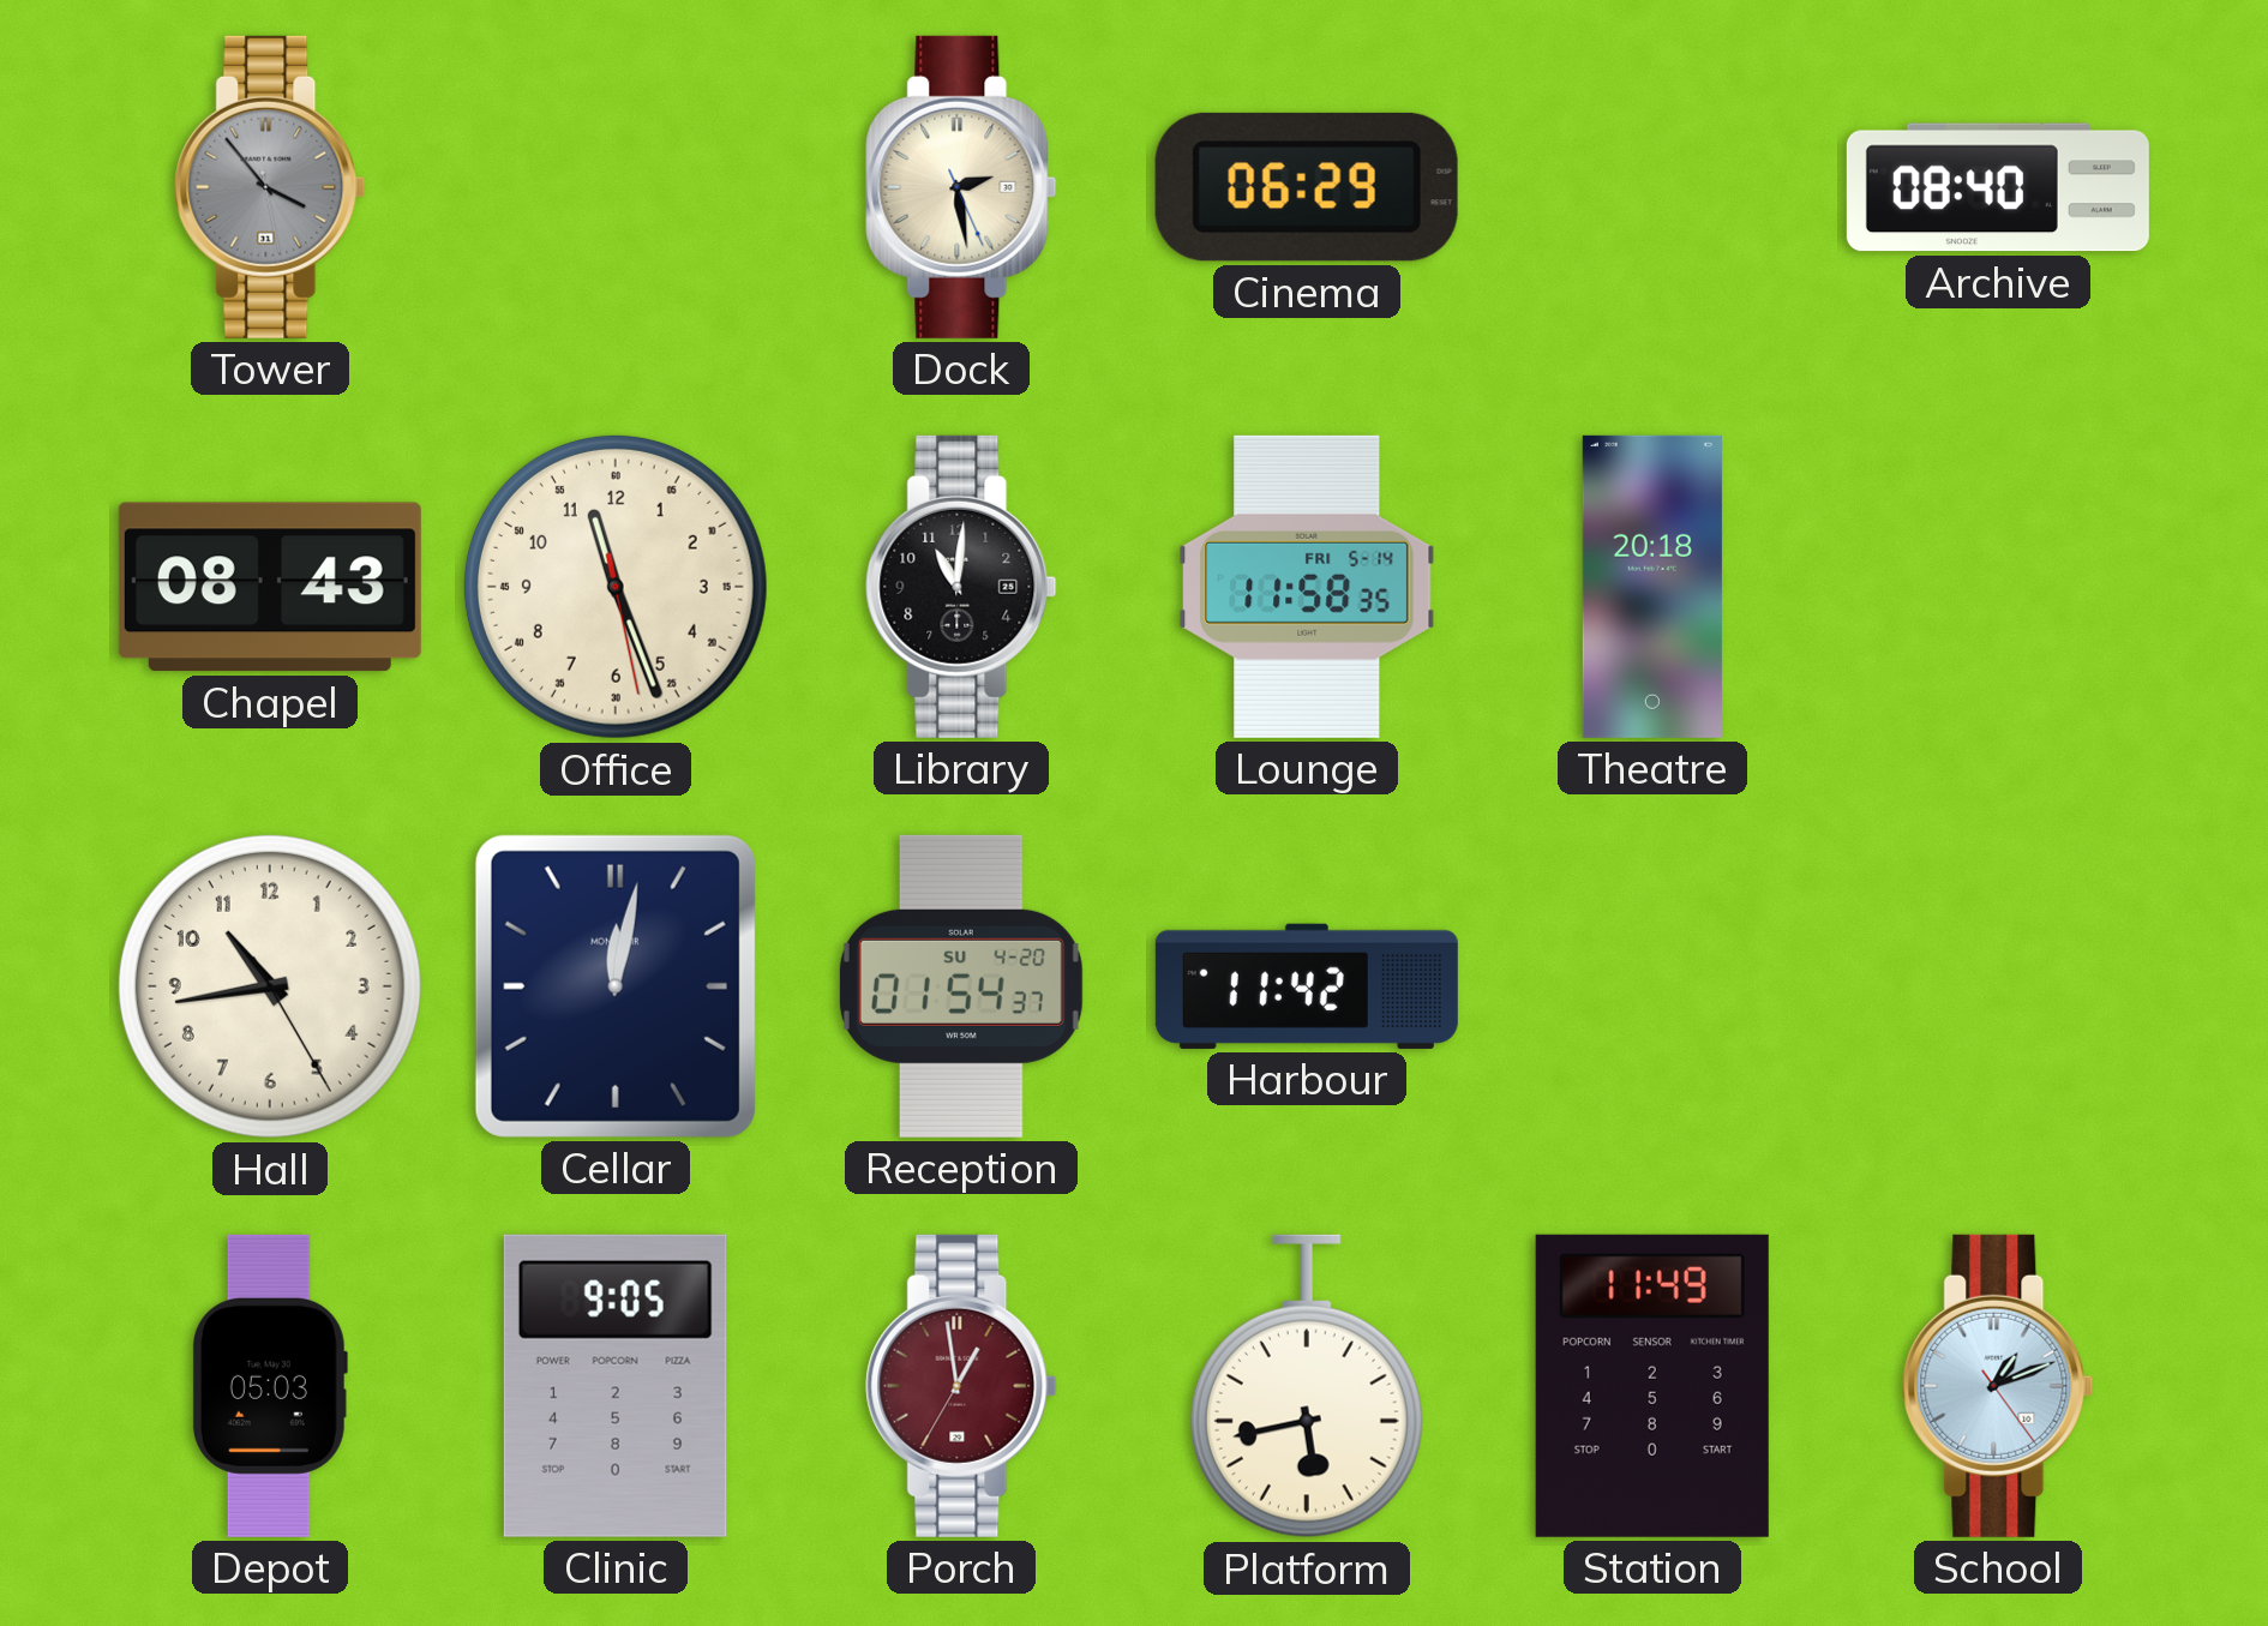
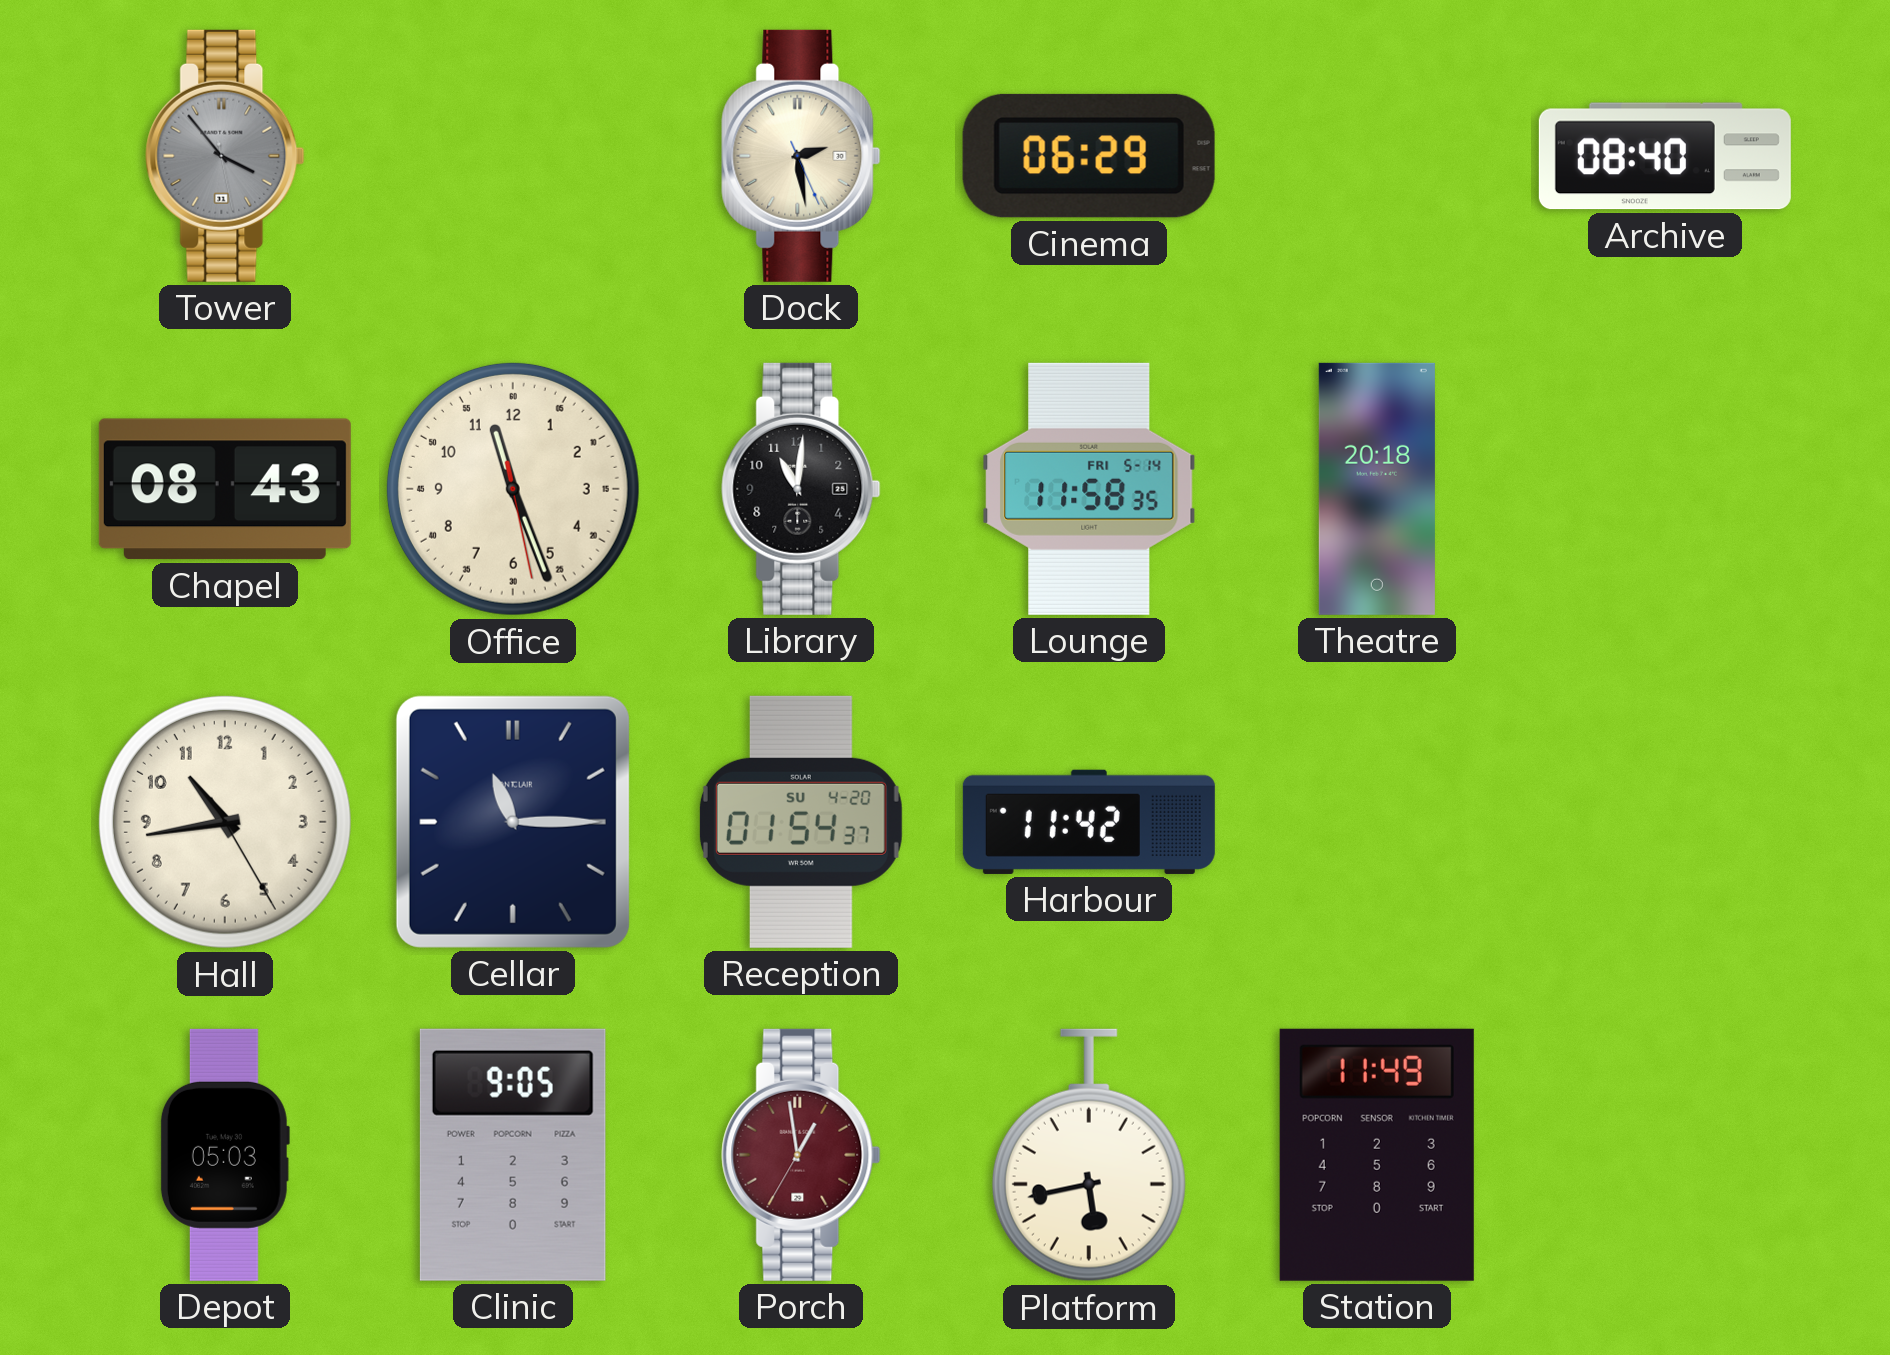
Cellar: 12:02 -> 11:15 (513, 822)
School: 1:11 -> none (1998, 1386)
